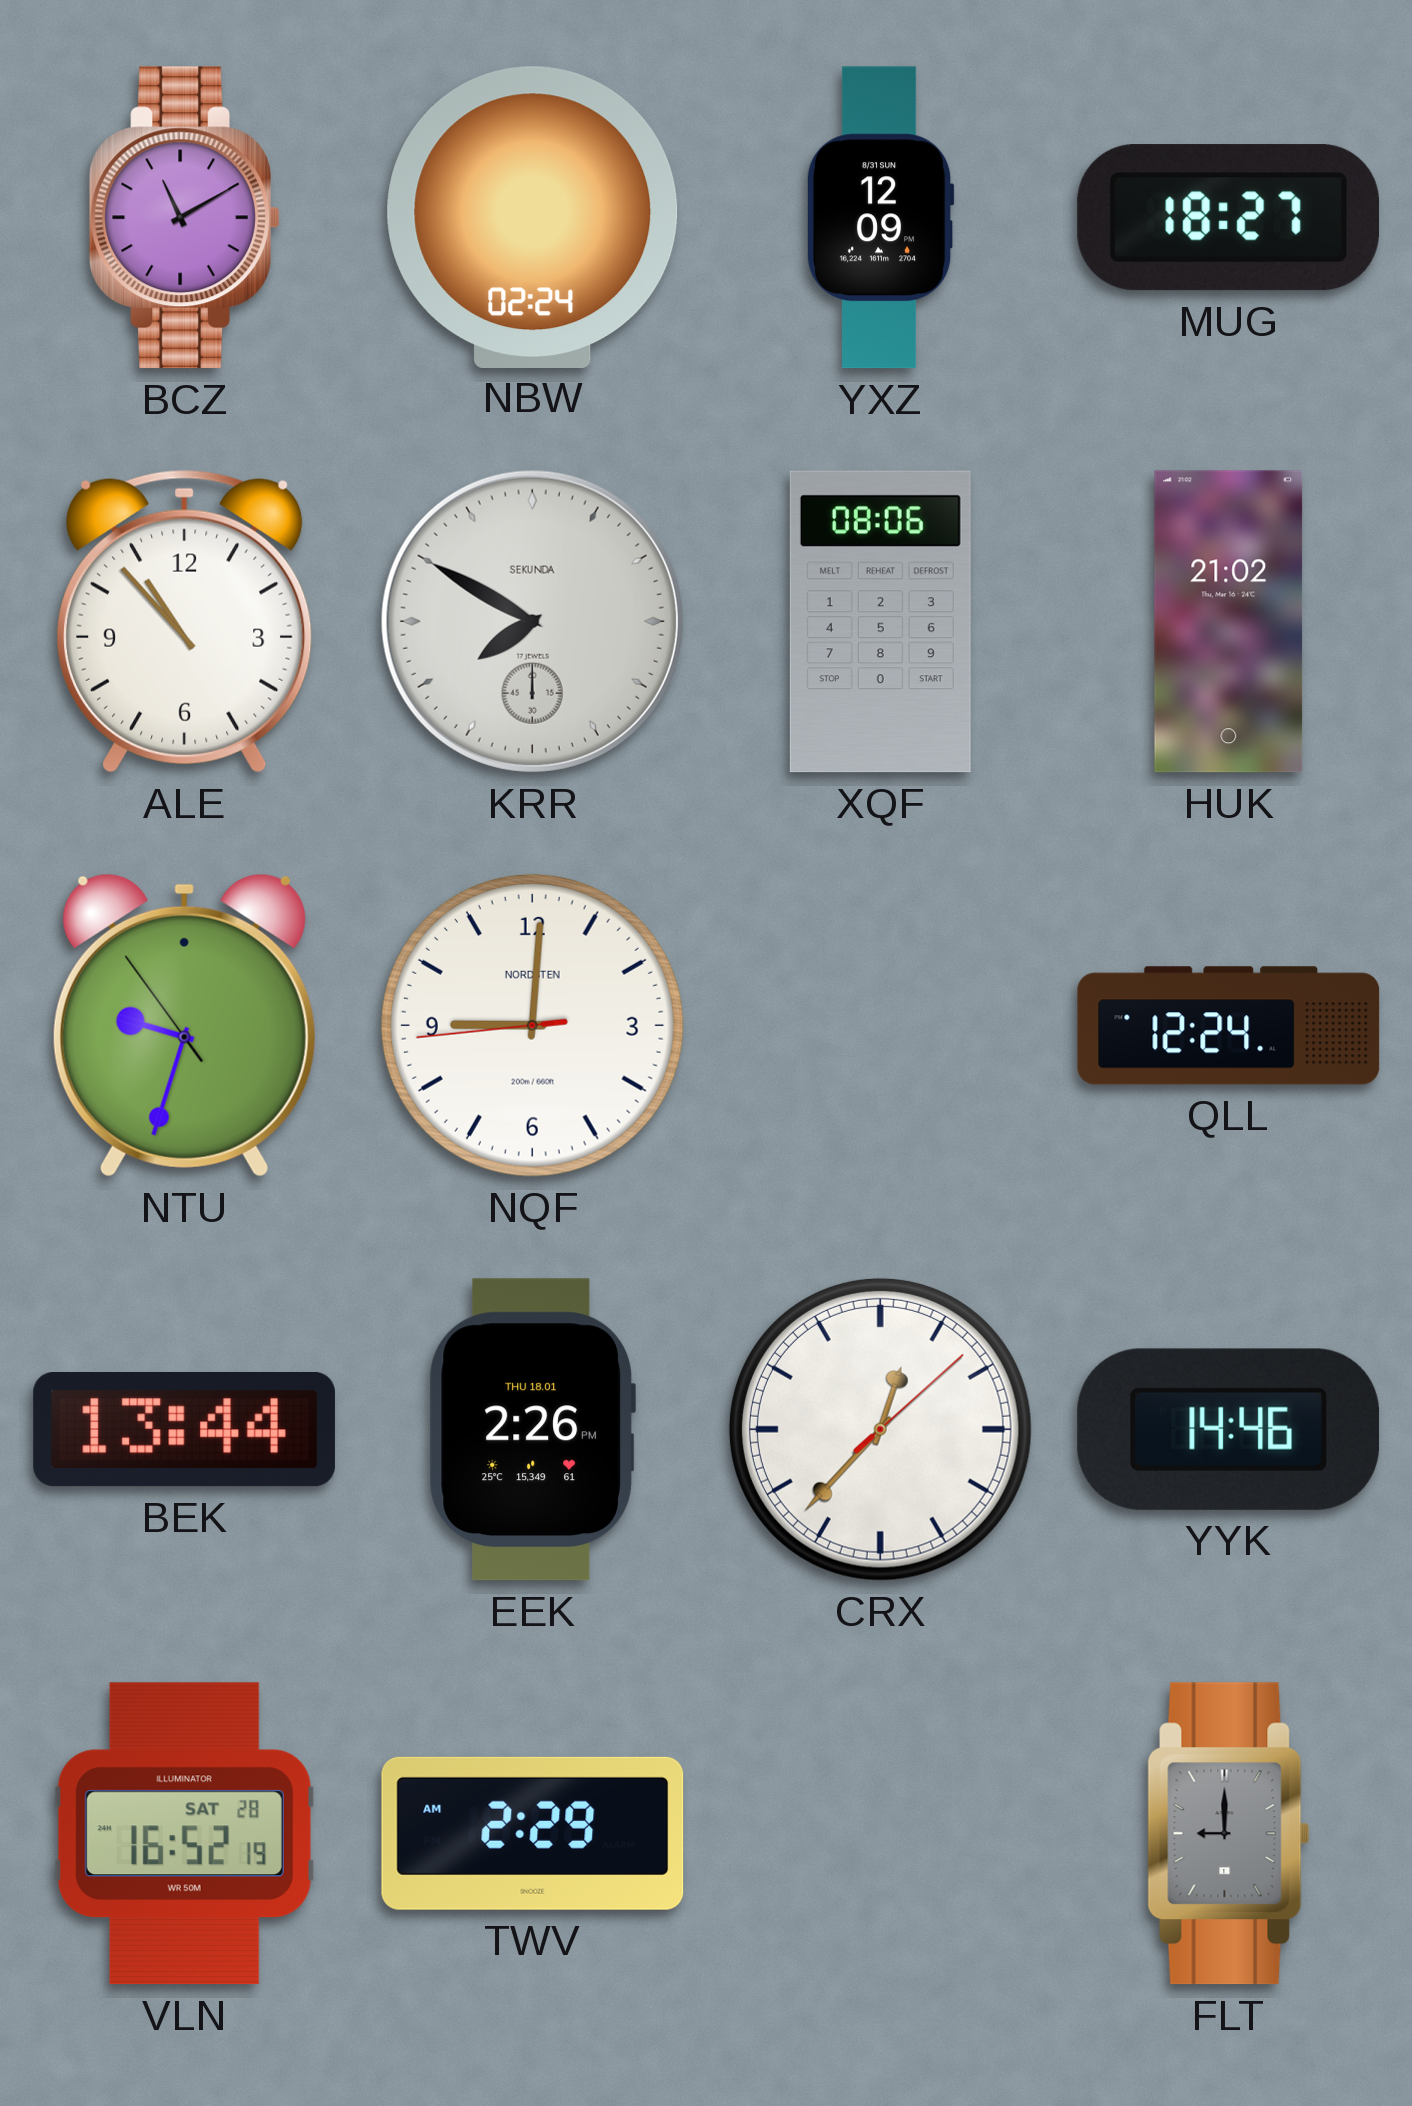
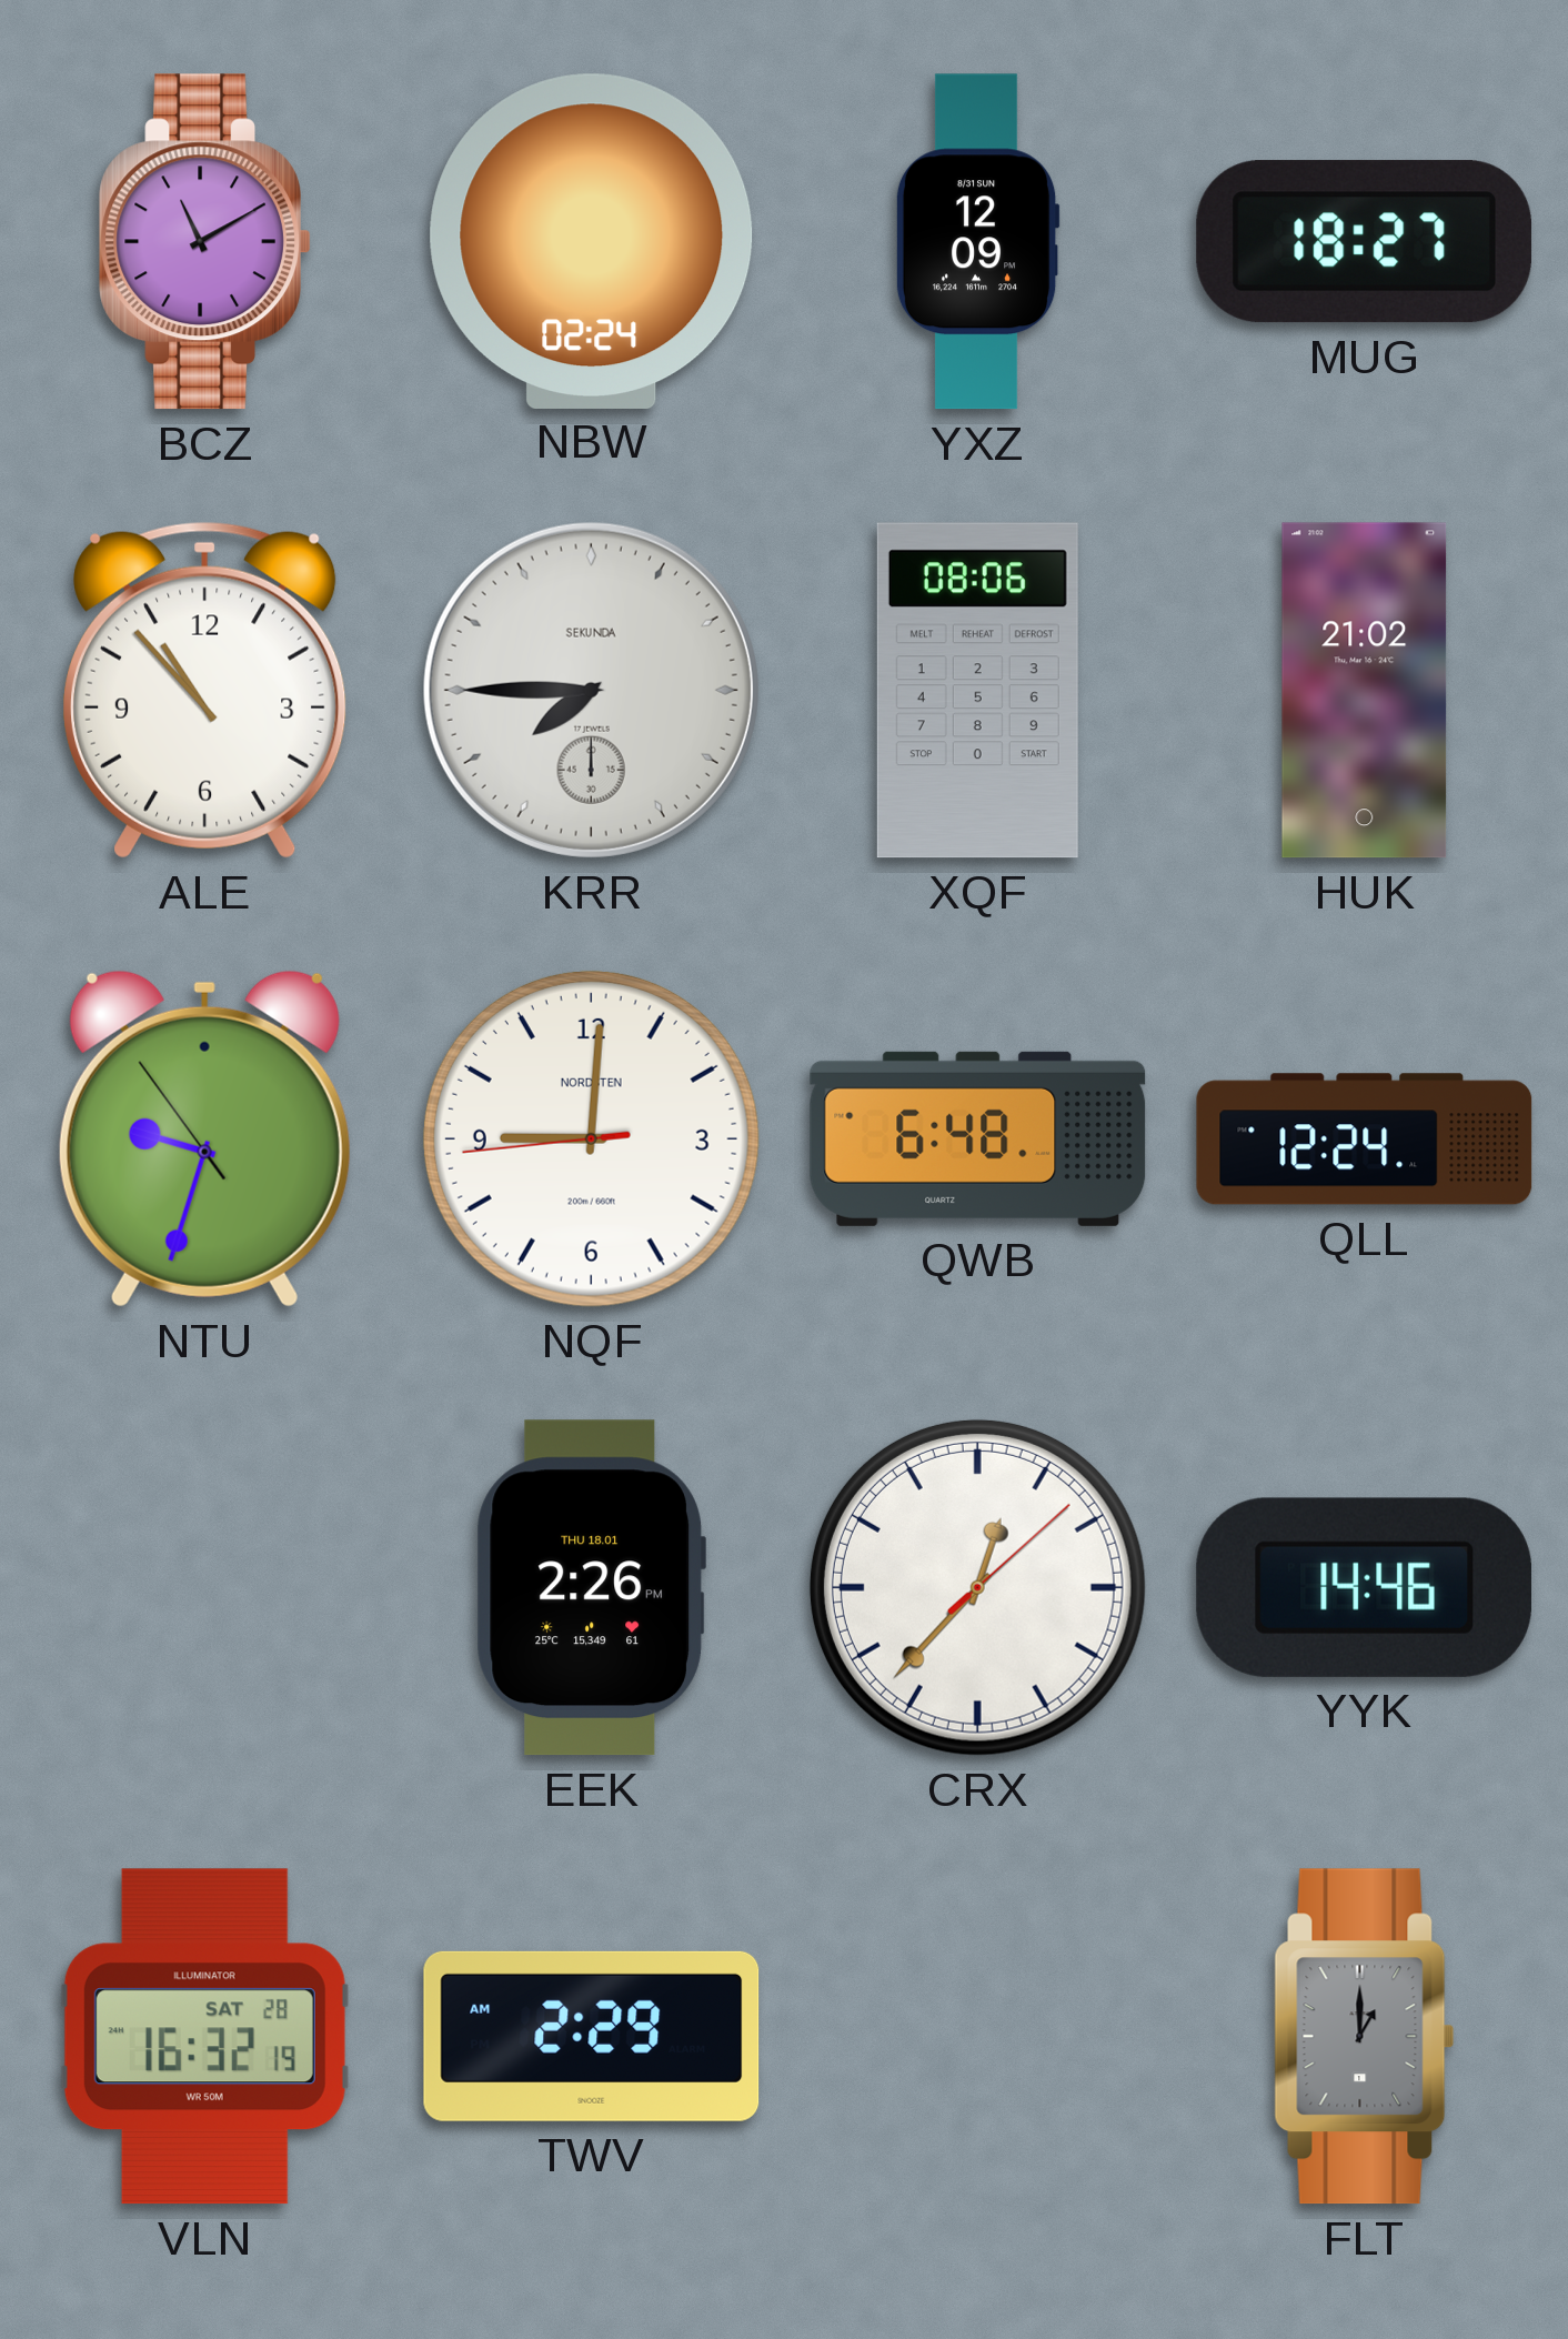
KRR: 7:50 -> 7:45 (591, 690)
QWB: none -> 6:48 (978, 1138)
BEK: 13:44 -> none (184, 1430)
VLN: 16:52 -> 16:32 (204, 2037)
FLT: 9:00 -> 1:00 (1365, 2037)
